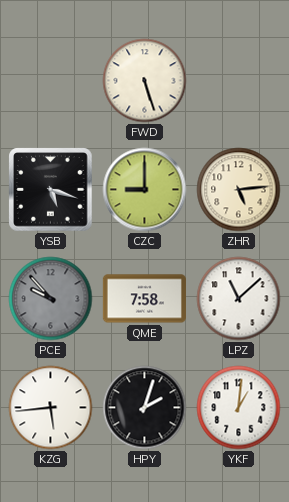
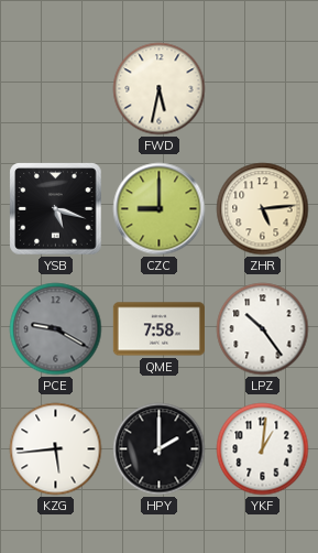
FWD: 5:27 -> 5:32 (160, 89)
PCE: 9:53 -> 9:20 (56, 329)
LPZ: 11:08 -> 10:24 (263, 329)
HPY: 2:03 -> 2:00 (160, 449)
